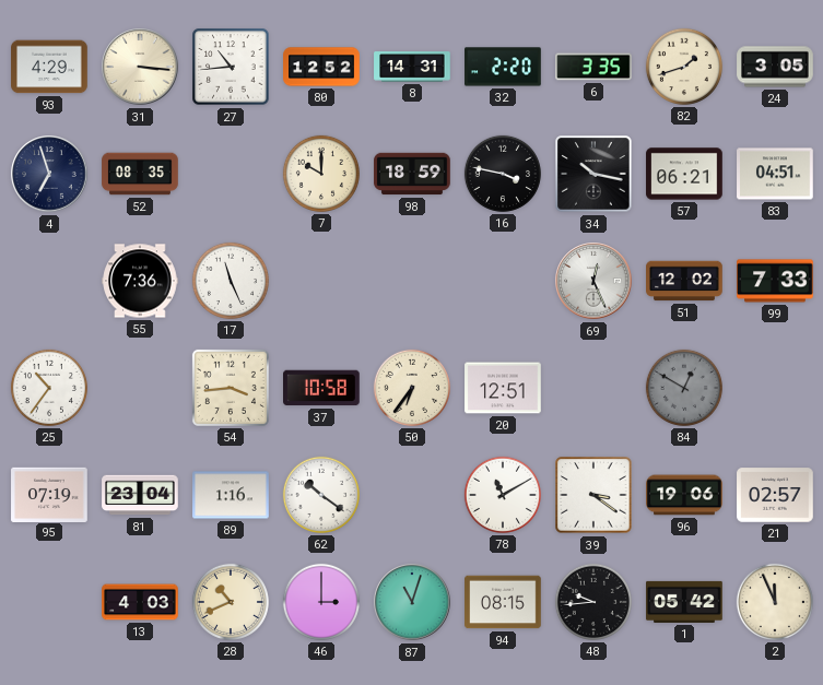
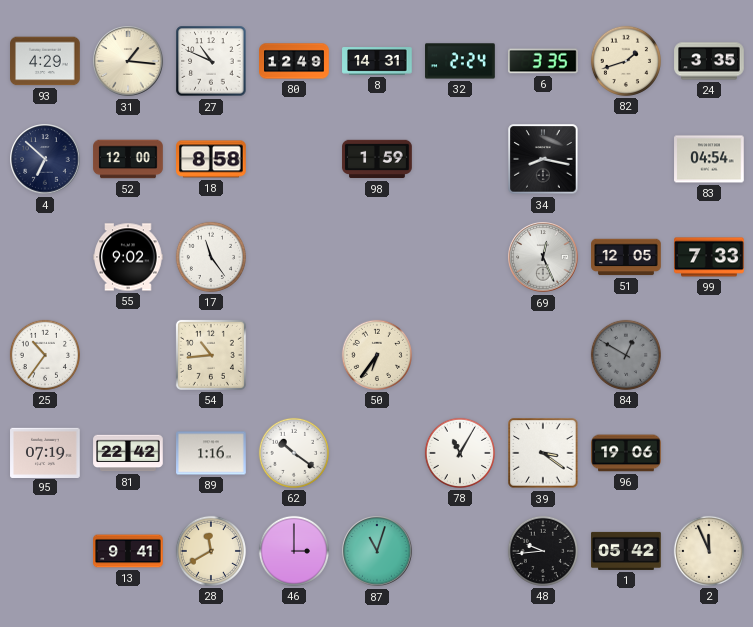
31: 3:16 -> 1:16 (128, 61)
27: 10:44 -> 10:49 (211, 61)
80: 12:52 -> 12:49 (294, 61)
32: 2:20 -> 2:24 (460, 61)
24: 3:05 -> 3:35 (709, 61)
4: 6:57 -> 6:52 (45, 159)
52: 08:35 -> 12:00 (128, 159)
18: none -> 8:58 (211, 159)
7: 10:00 -> none (321, 174)
98: 18:59 -> 1:59 (377, 159)
16: 3:47 -> none (503, 174)
34: 10:17 -> 8:17 (543, 159)
57: 06:21 -> none (684, 174)
83: 04:51 -> 04:54 (709, 159)
55: 7:36 -> 9:02 (128, 257)
17: 11:26 -> 11:24 (211, 257)
51: 12:02 -> 12:05 (626, 257)
54: 3:44 -> 10:44 (211, 355)
37: 10:58 -> none (322, 388)
20: 12:51 -> none (503, 388)
81: 23:04 -> 22:42 (128, 453)
78: 11:10 -> 11:05 (460, 453)
21: 02:57 -> none (775, 495)
13: 4:03 -> 9:41 (128, 551)
28: 10:41 -> 11:40 (211, 551)
94: 08:15 -> none (503, 602)
